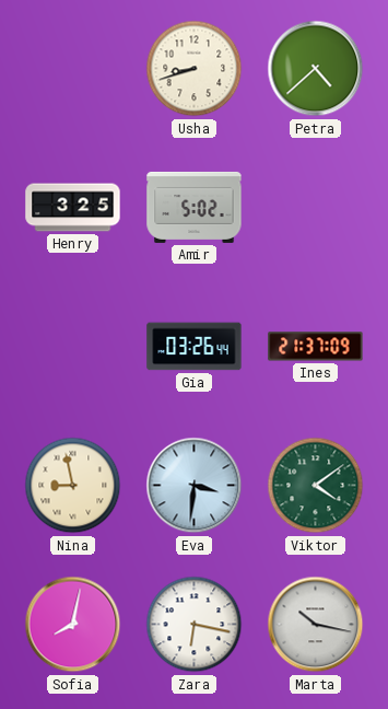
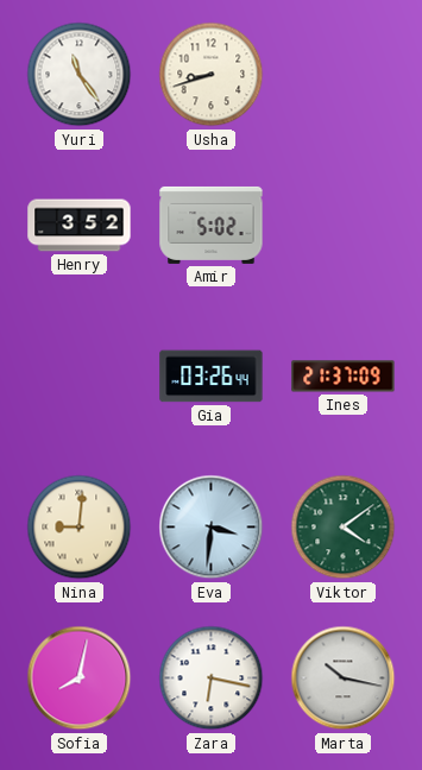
Yuri: none -> 11:24 (80, 75)
Petra: 4:38 -> none (316, 69)
Henry: 3:25 -> 3:52 (80, 226)
Nina: 8:58 -> 9:01 (80, 528)
